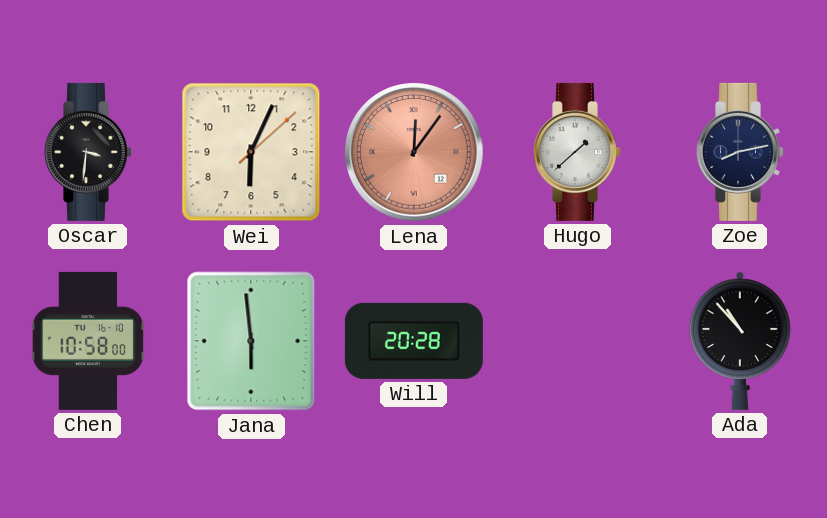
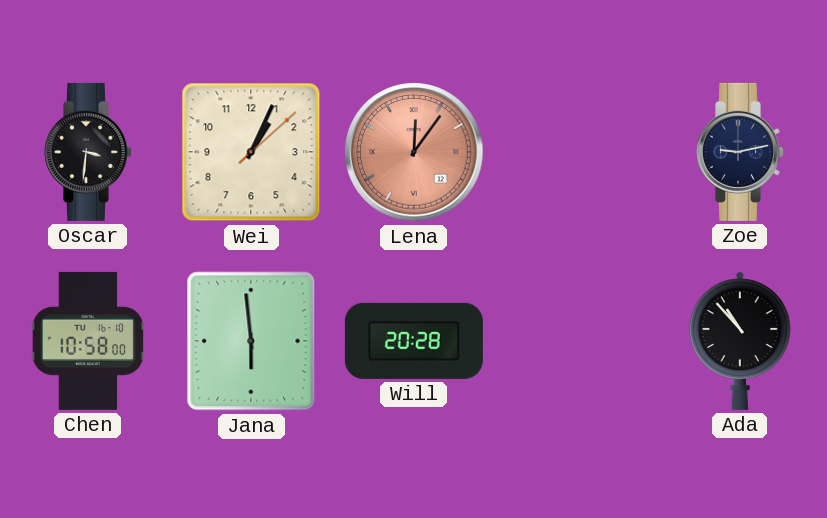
Wei: 6:04 -> 1:04 (251, 152)
Hugo: 1:38 -> none (578, 152)
Zoe: 8:13 -> 9:13 (741, 152)
